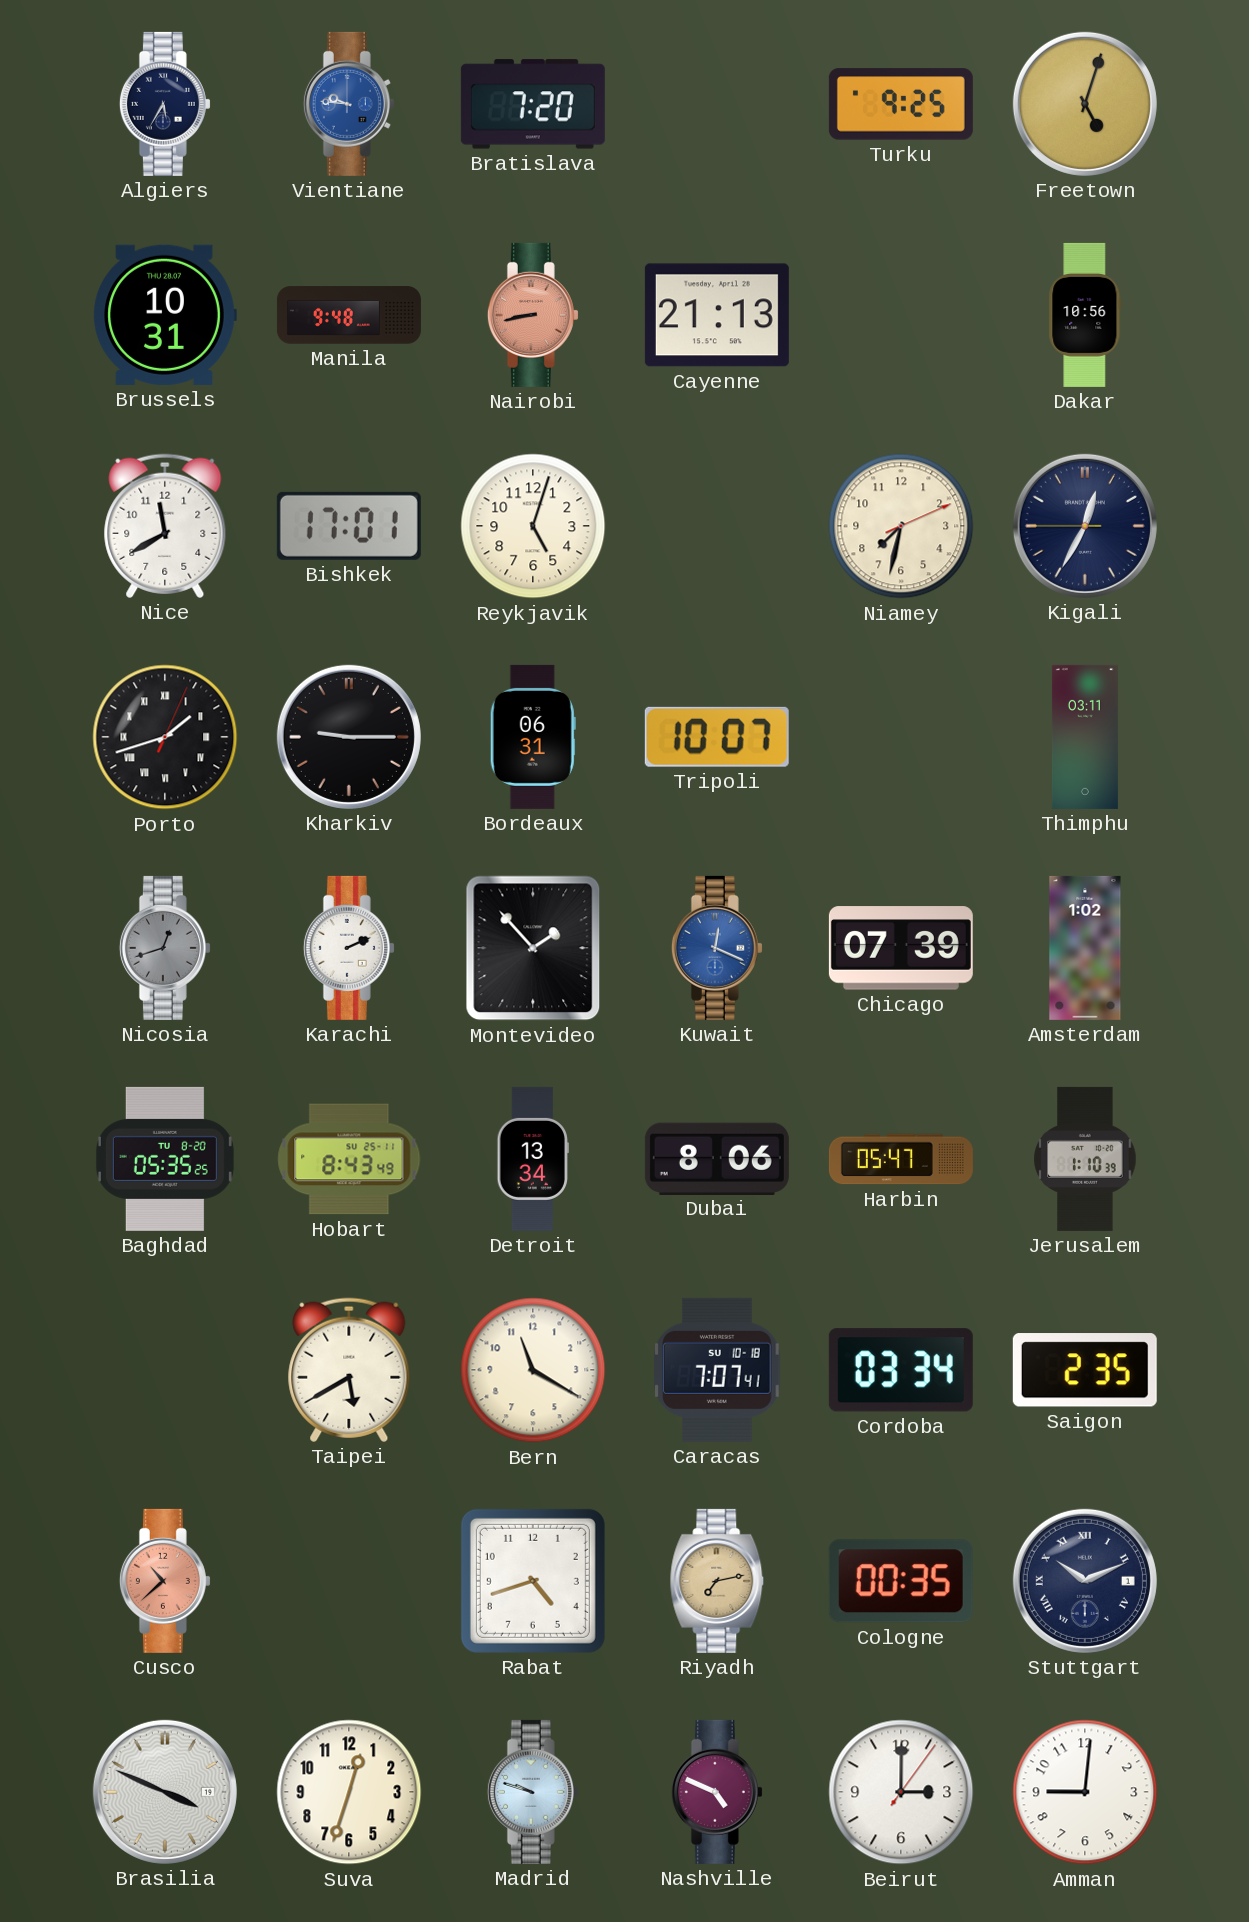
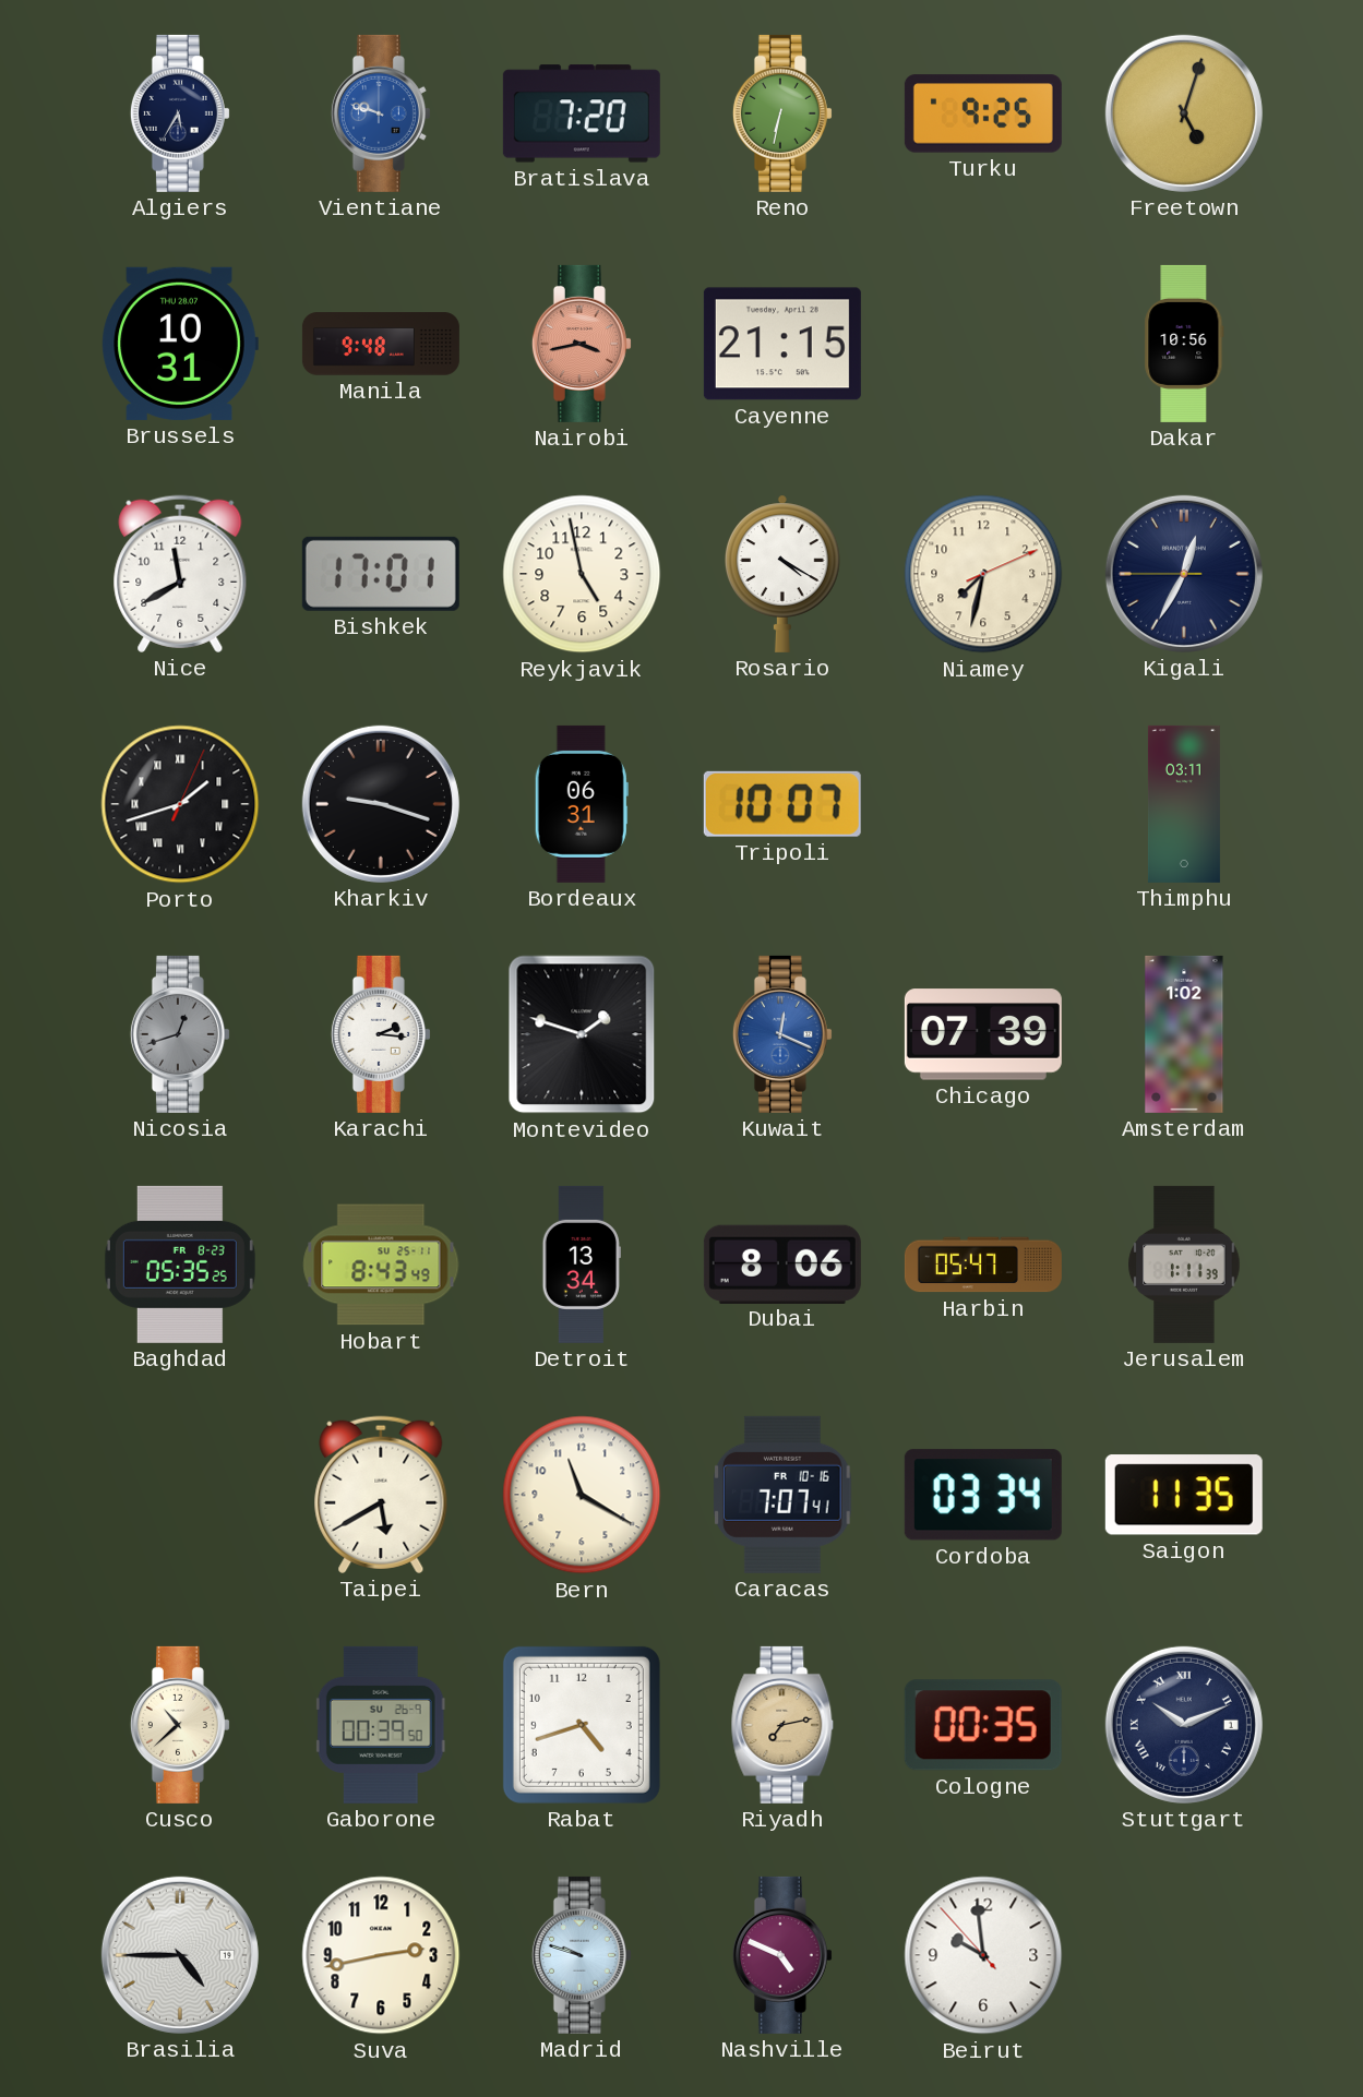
Vientiane: 9:46 -> 9:48 (381, 113)
Reno: none -> 6:32 (782, 113)
Nairobi: 8:43 -> 3:43 (582, 344)
Cayenne: 21:13 -> 21:15 (782, 344)
Reykjavik: 5:03 -> 4:58 (582, 574)
Rosario: none -> 4:20 (784, 574)
Kharkiv: 9:15 -> 9:18 (381, 804)
Karachi: 2:11 -> 2:16 (381, 1034)
Montevideo: 1:53 -> 1:48 (582, 1034)
Baghdad date: TU 8-20 -> FR 8-23 (180, 1265)
Jerusalem: 1:10 -> 1:11 (1184, 1265)
Caracas date: SU 10-18 -> FR 10-16 (782, 1495)
Saigon: 2:35 -> 11:35 (1184, 1495)
Cusco dial: salmon -> cream (180, 1725)
Gaborone: none -> 00:39 (381, 1725)
Brasilia: 3:49 -> 4:45 (180, 1955)
Suva: 12:33 -> 2:43 (381, 1955)
Beirut: 3:00 -> 9:58 (983, 1955)
Amman: 9:01 -> none (1085, 1792)
